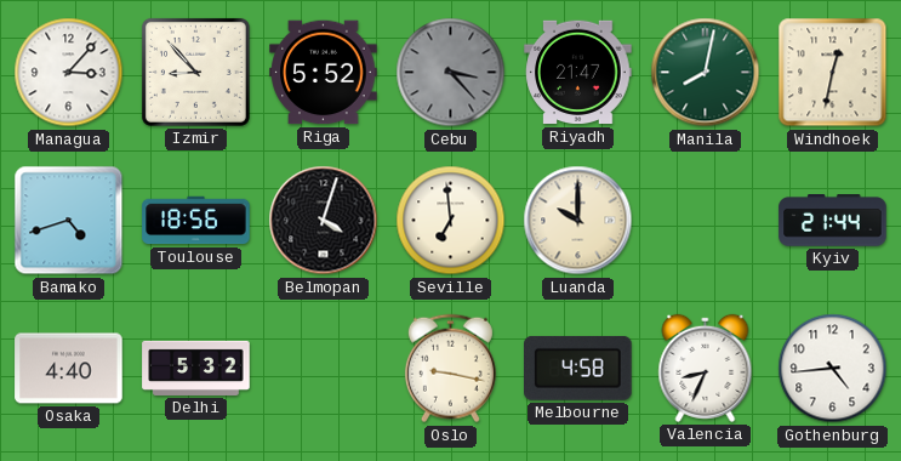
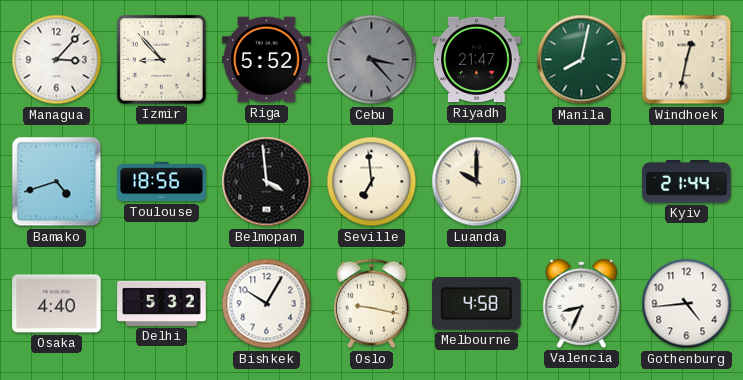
Belmopan: 4:03 -> 3:59 (267, 182)
Bishkek: none -> 10:05 (267, 304)
